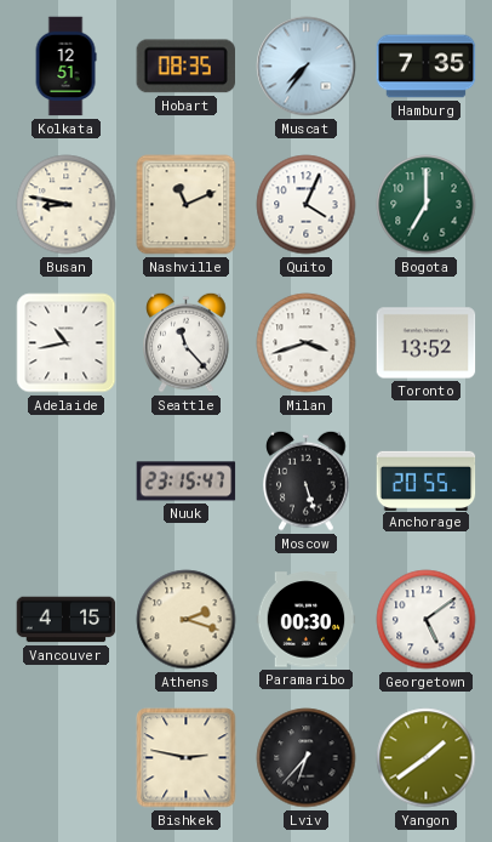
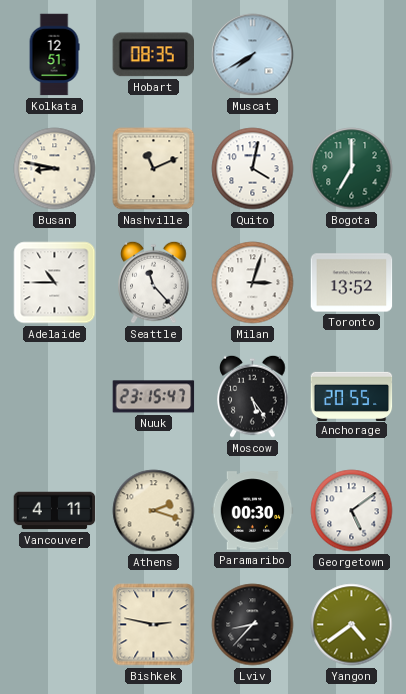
Muscat: 7:36 -> 7:40 (253, 55)
Hamburg: 7:35 -> none (427, 67)
Quito: 4:04 -> 4:02 (253, 169)
Adelaide: 10:43 -> 10:45 (55, 283)
Milan: 3:42 -> 3:03 (253, 283)
Moscow: 5:27 -> 5:24 (253, 396)
Vancouver: 4:15 -> 4:11 (55, 511)
Lviv: 6:37 -> 8:37 (253, 625)
Yangon: 1:39 -> 4:39 (352, 625)
